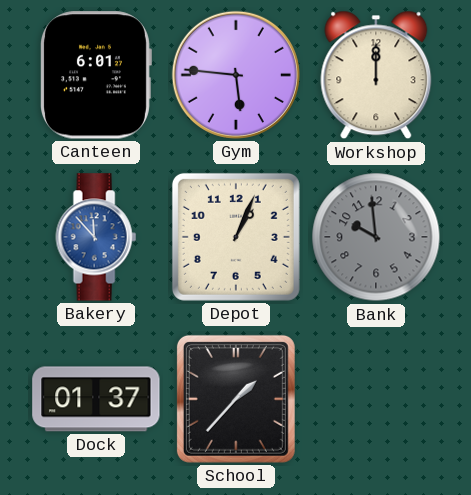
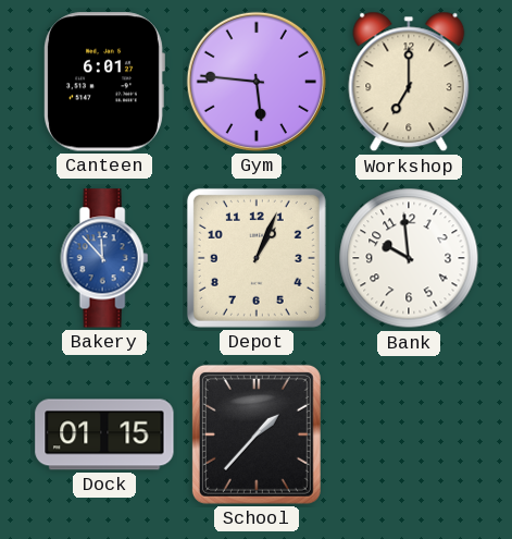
Workshop: 12:00 -> 7:00 (409, 82)
Bank dial: grey -> white (409, 258)
Dock: 01:37 -> 01:15 (104, 434)
